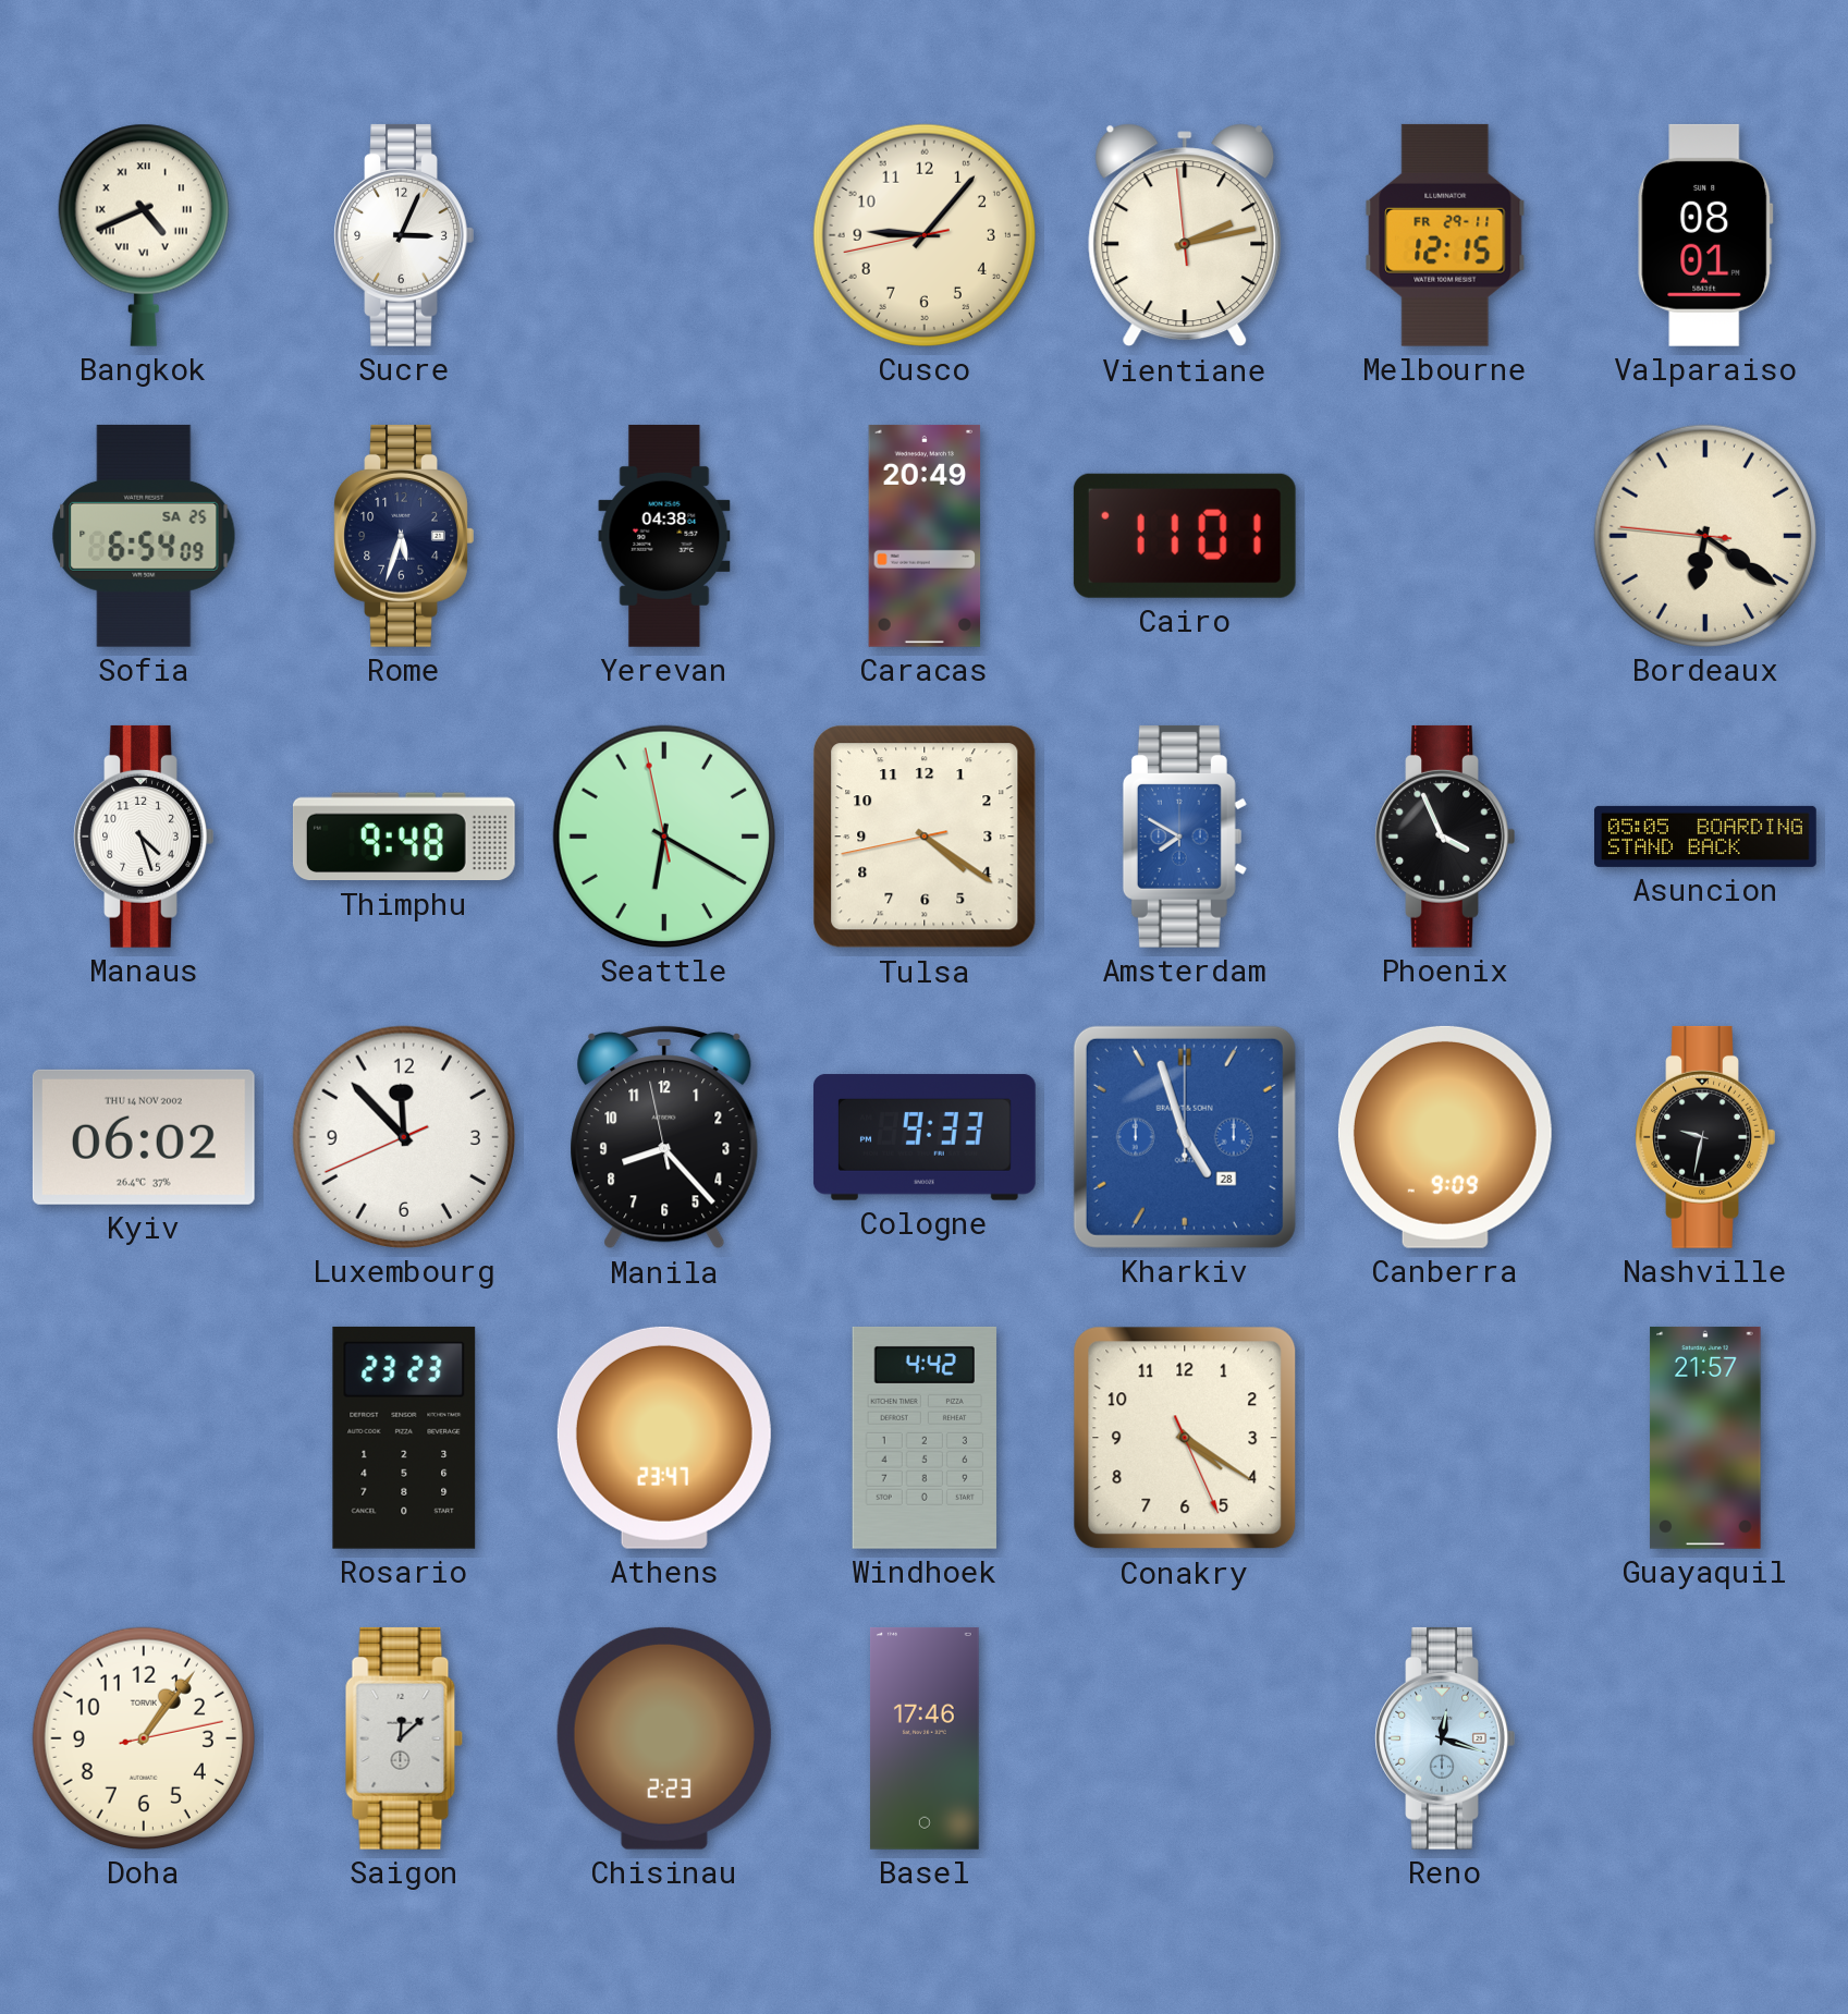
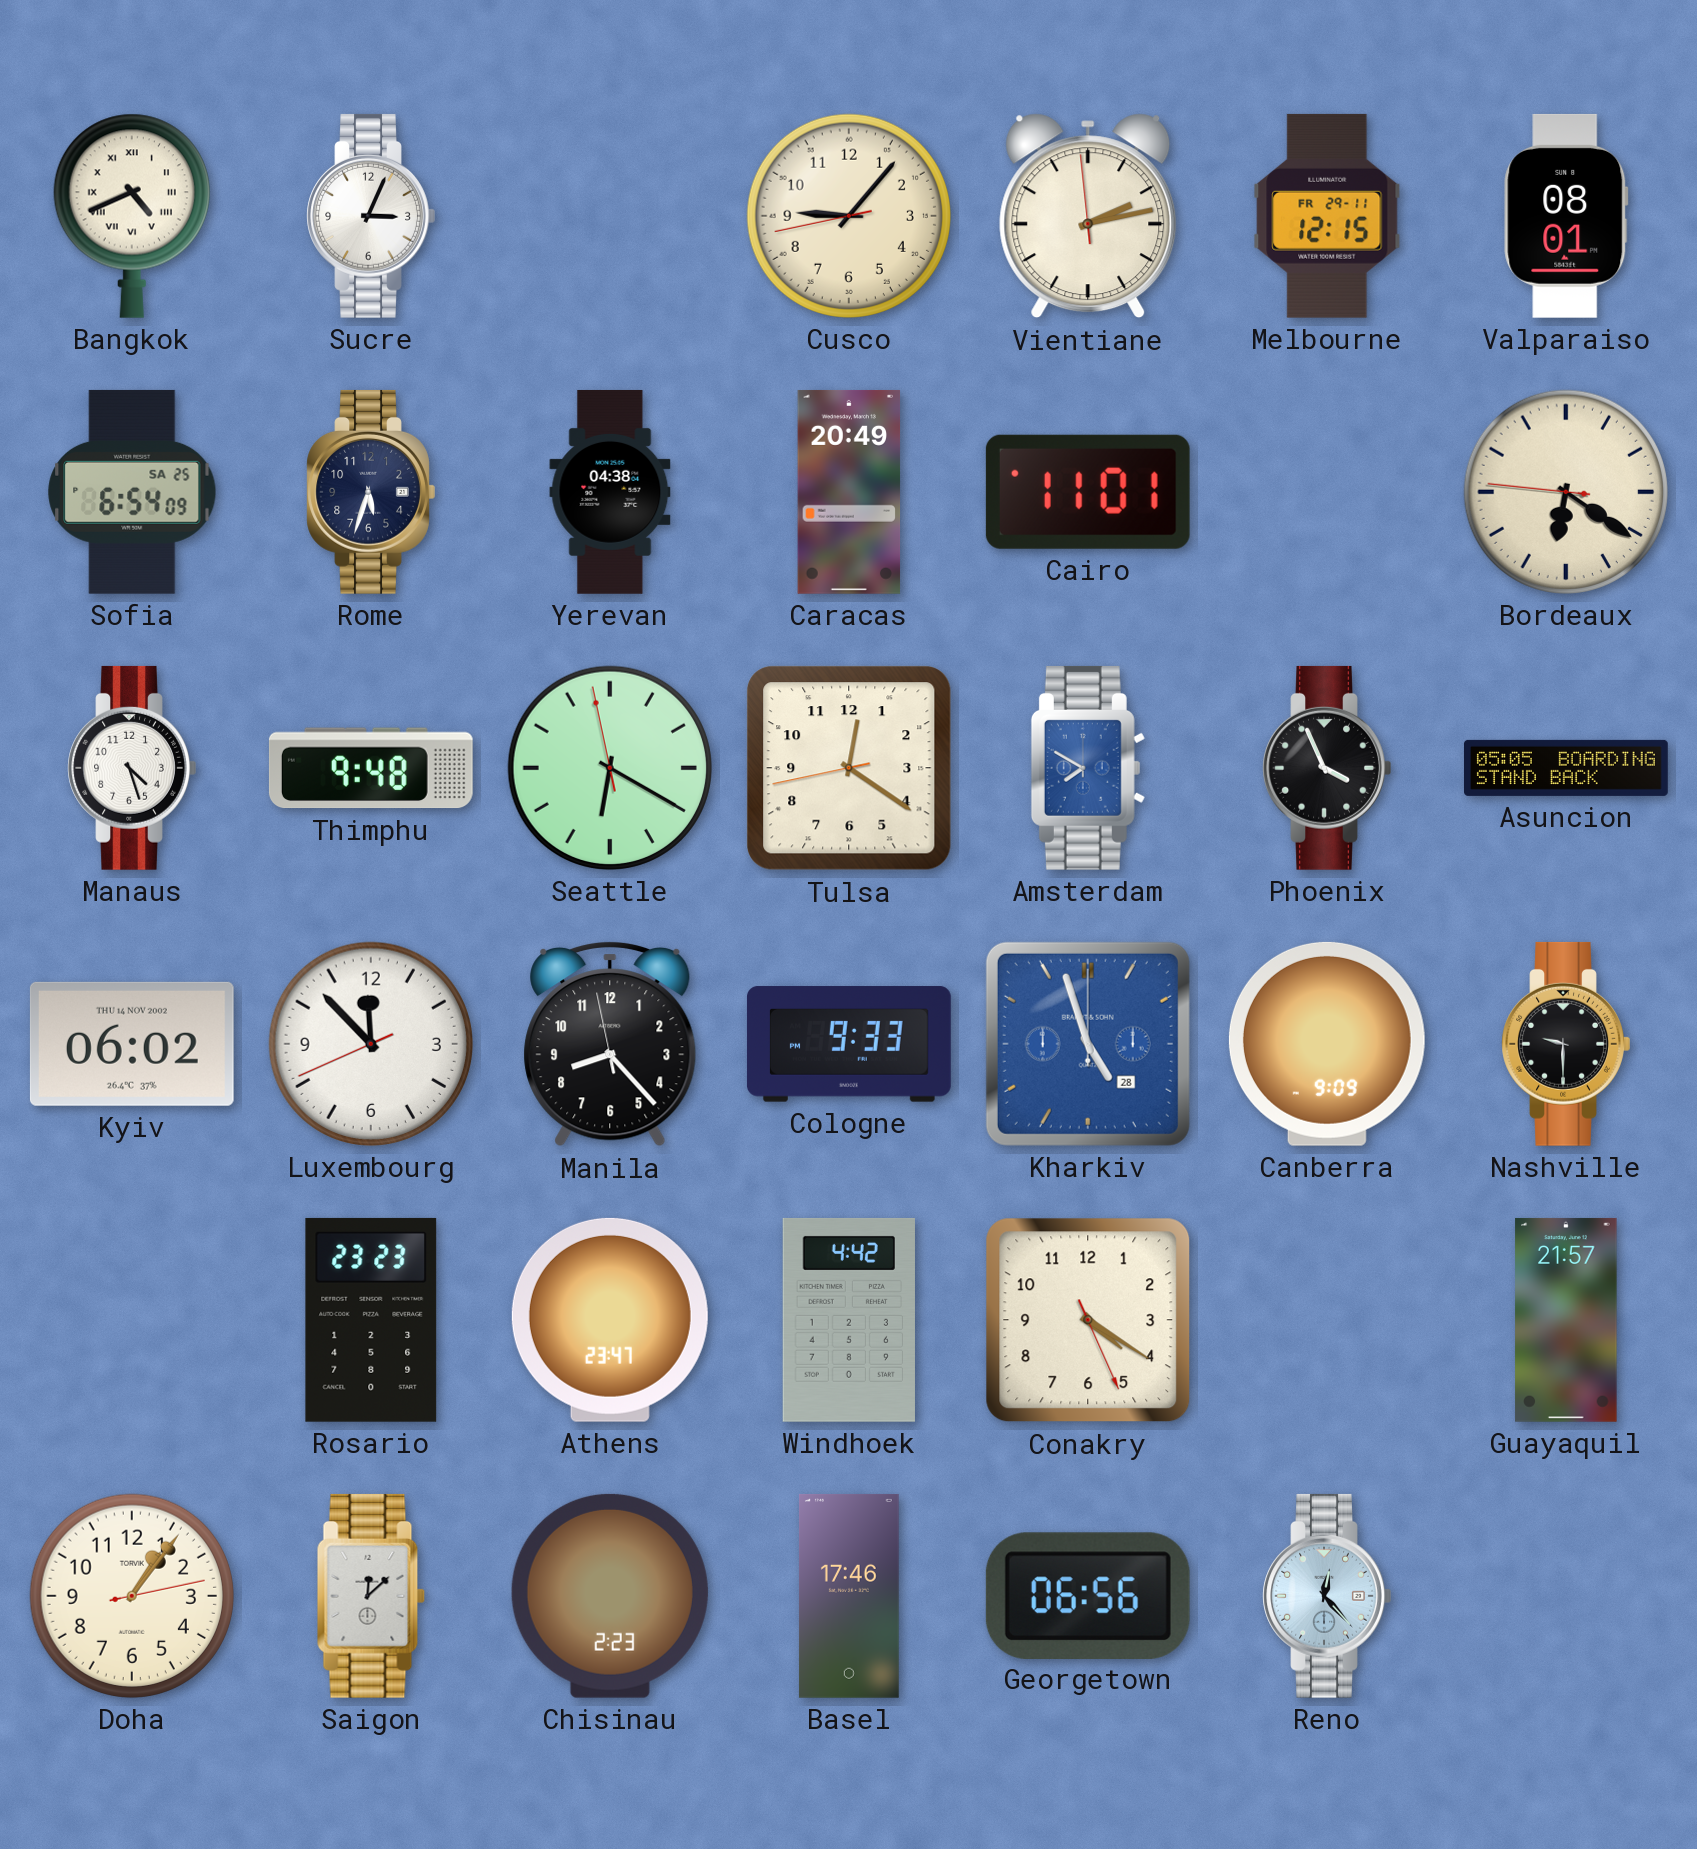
Tulsa: 4:20 -> 12:20 (849, 768)
Nashville: 9:32 -> 9:30 (1566, 1044)
Georgetown: none -> 06:56 (1088, 1595)
Reno: 12:18 -> 12:23 (1327, 1596)
